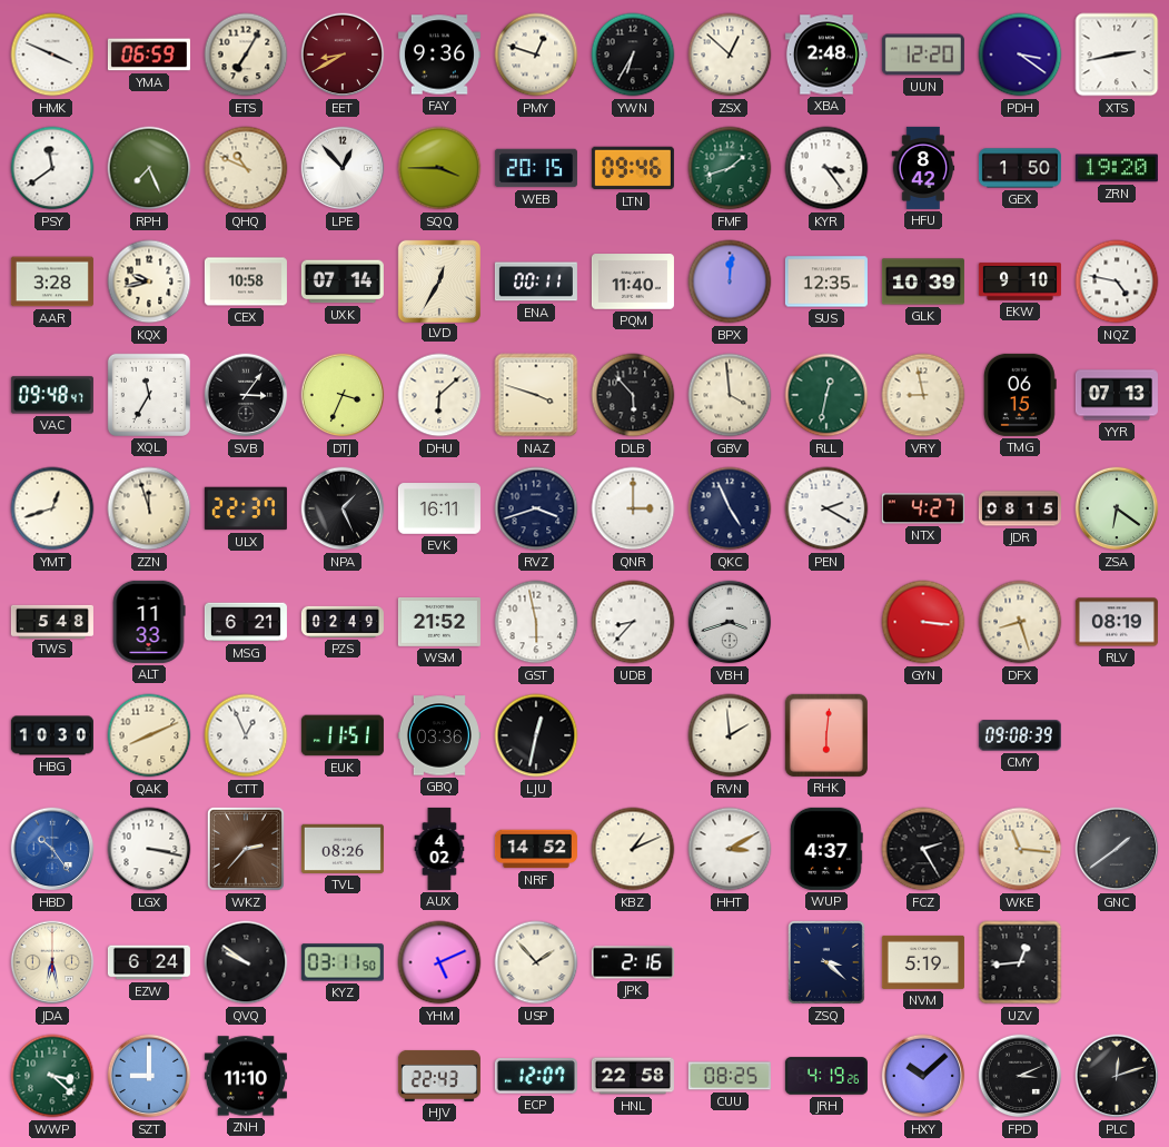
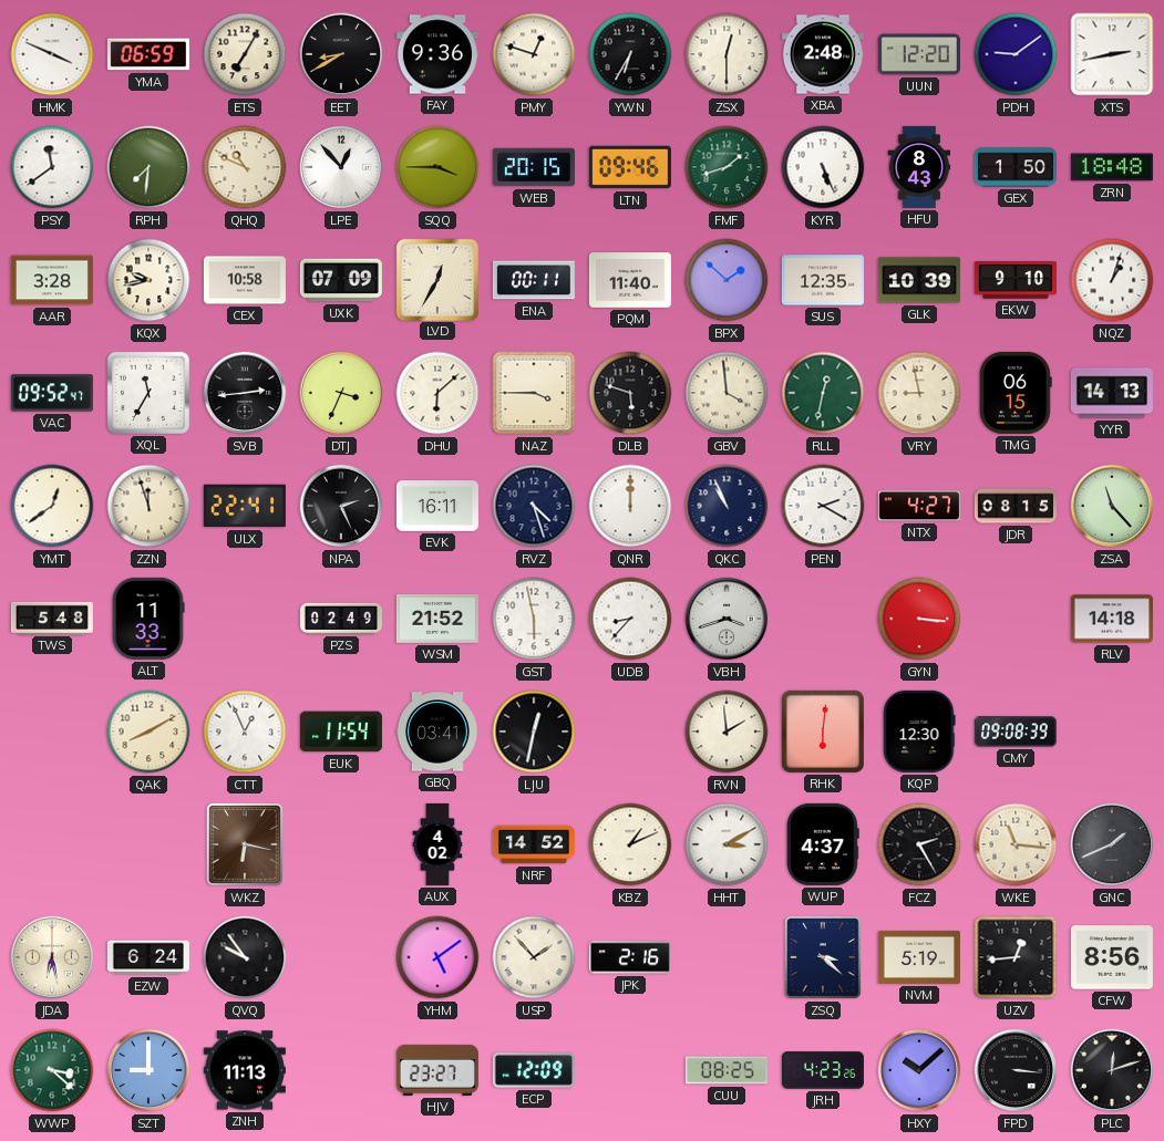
EET dial: burgundy -> black (341, 54)
ZSX: 12:52 -> 12:30 (727, 54)
PDH: 3:21 -> 9:09 (1016, 54)
RPH: 7:26 -> 7:31 (148, 167)
KYR: 3:24 -> 5:26 (823, 167)
HFU: 8:42 -> 8:43 (919, 167)
ZRN: 19:20 -> 18:48 (1112, 167)
UXK: 07:14 -> 07:09 (341, 280)
BPX: 12:01 -> 1:52 (727, 280)
NQZ: 4:47 -> 1:03 (1112, 280)
VAC: 09:48 -> 09:52 (52, 393)
SVB: 3:06 -> 2:44 (245, 393)
NAZ: 3:48 -> 3:45 (534, 393)
DLB: 5:53 -> 5:48 (630, 393)
YYR: 07:13 -> 14:13 (1112, 393)
YMT: 12:42 -> 12:39 (52, 506)
ULX: 22:37 -> 22:41 (245, 506)
NPA: 1:26 -> 2:26 (341, 506)
RVZ: 3:42 -> 4:27 (534, 506)
QNR: 3:00 -> 12:00 (630, 506)
QKC: 4:56 -> 10:56 (727, 506)
ZSA: 6:21 -> 11:23 (1112, 506)
MSG: 6:21 -> none (246, 622)
DFX: 8:27 -> none (1020, 622)
RLV: 08:19 -> 14:18 (1112, 619)
HBG: 10:30 -> none (52, 735)
QAK: 8:11 -> 8:10 (148, 732)
EUK: 11:51 -> 11:54 (341, 732)
GBQ: 03:36 -> 03:41 (437, 732)
KQP: none -> 12:30 (919, 732)
HBD: 10:24 -> none (52, 849)
LGX: 3:17 -> none (149, 849)
WKZ: 2:37 -> 6:17 (245, 844)
TVL: 08:26 -> none (343, 849)
GNC: 1:39 -> 1:41 (1112, 844)
QVQ: 9:51 -> 9:54 (245, 957)
KYZ: 03:11 -> none (343, 962)
YHM: 5:11 -> 5:09 (437, 957)
CFW: none -> 8:56 (1112, 957)
ZNH: 11:10 -> 11:13 (245, 1070)
HJV: 22:43 -> 23:27 (437, 1070)
ECP: 12:07 -> 12:09 (534, 1070)
HNL: 22:58 -> none (633, 1076)
JRH: 4:19 -> 4:23 (823, 1070)
FPD: 3:11 -> 3:16 (1016, 1070)
